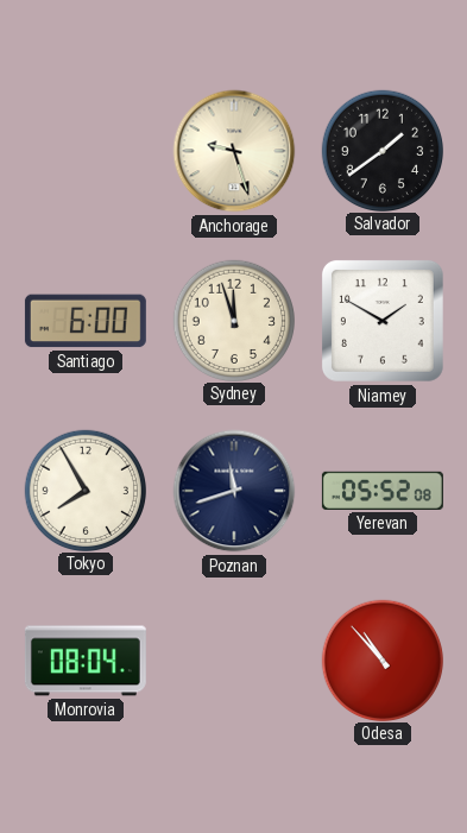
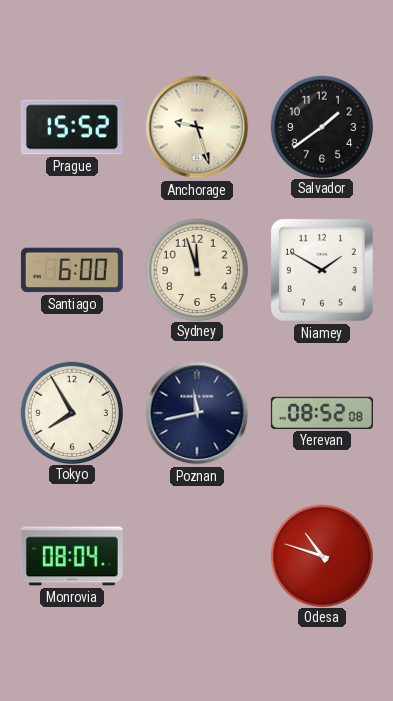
Prague: none -> 15:52 (72, 127)
Poznan: 11:42 -> 11:43 (197, 413)
Yerevan: 05:52 -> 08:52 (322, 413)
Odesa: 10:53 -> 10:48 (321, 555)
